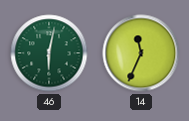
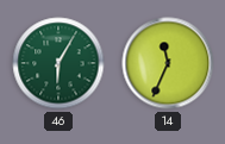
46: 6:02 -> 6:05 (58, 63)
